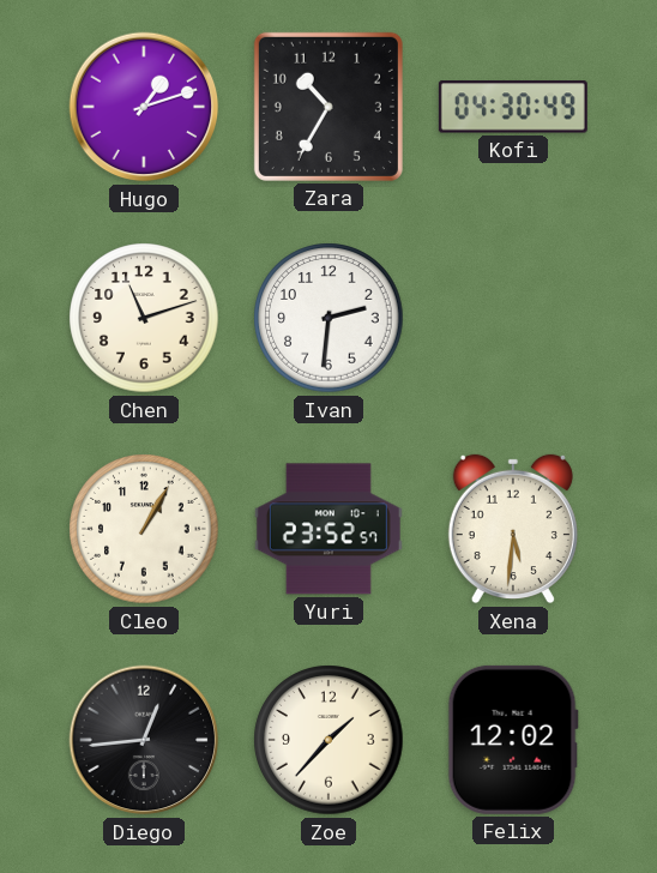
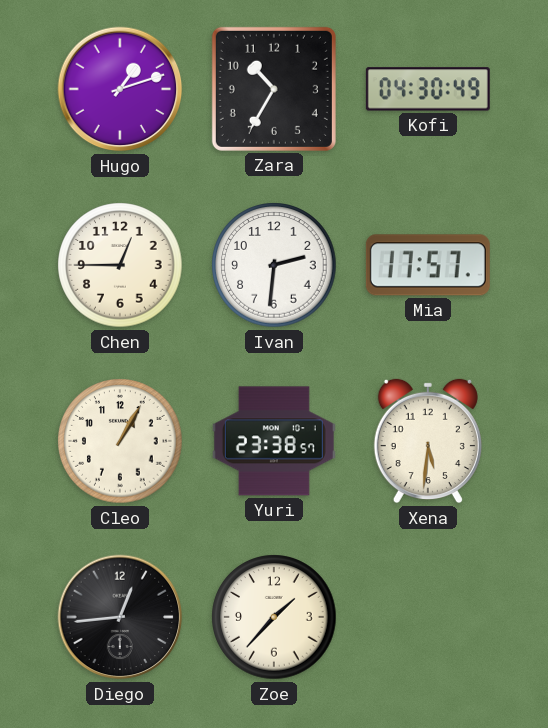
Chen: 11:12 -> 12:45 (120, 265)
Mia: none -> 17:57 (428, 265)
Yuri: 23:52 -> 23:38 (274, 441)
Felix: 12:02 -> none (513, 740)
